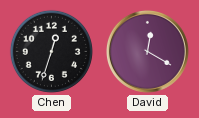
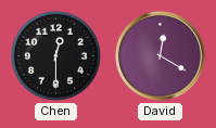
Chen: 12:33 -> 12:30 (55, 55)
